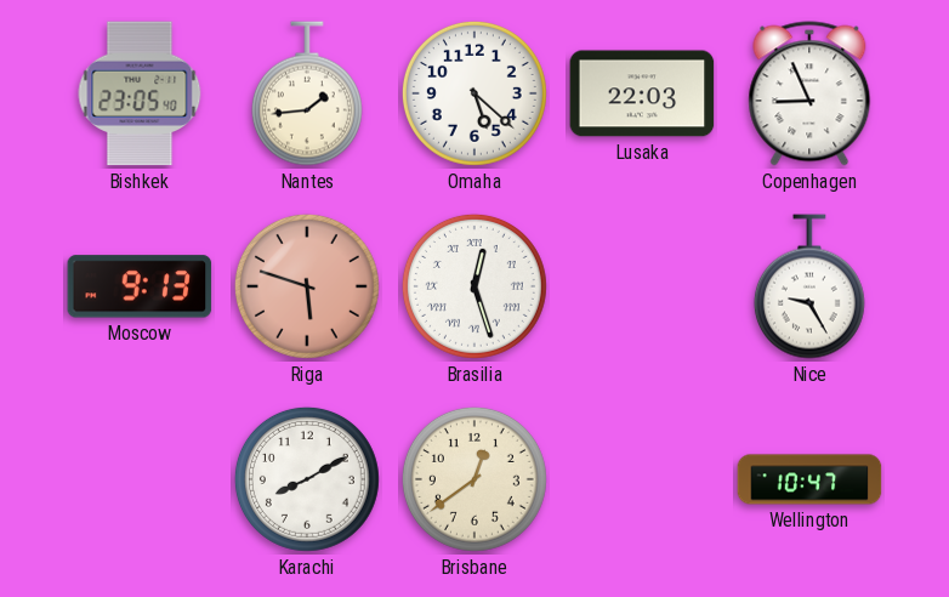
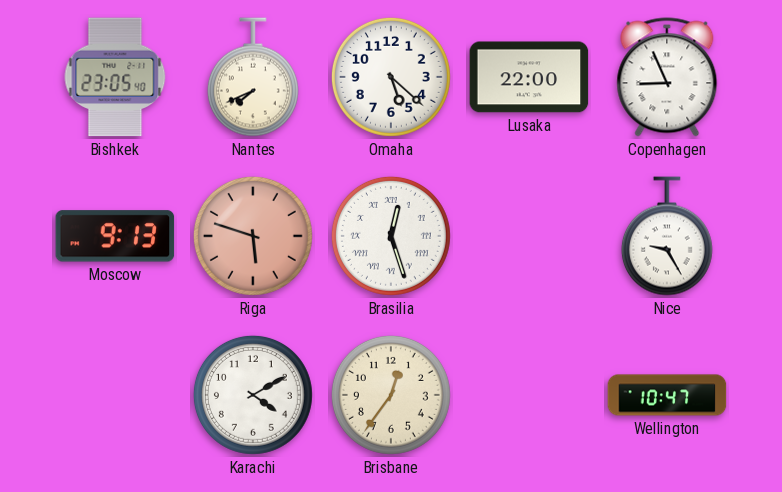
Nantes: 1:44 -> 7:41 (253, 77)
Lusaka: 22:03 -> 22:00 (529, 77)
Karachi: 8:10 -> 4:10 (253, 395)
Brisbane: 12:39 -> 12:36 (391, 395)
